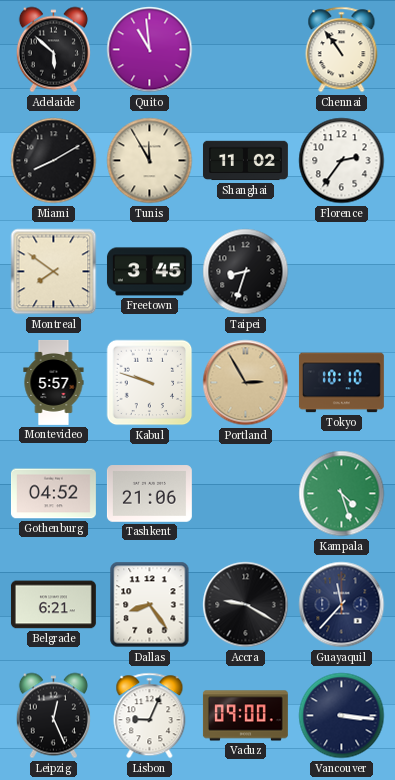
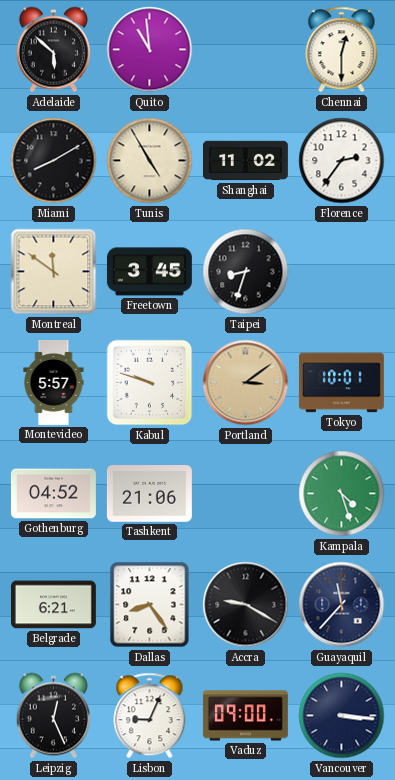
Chennai: 10:54 -> 12:30 (342, 50)
Tunis: 11:55 -> 4:55 (150, 161)
Montreal: 7:51 -> 11:51 (54, 272)
Portland: 2:55 -> 3:09 (246, 383)
Tokyo: 10:10 -> 10:01 (341, 383)
